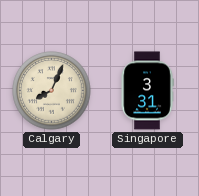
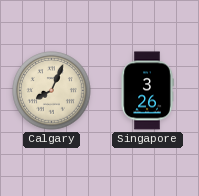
Singapore: 3:31 -> 3:26 (147, 91)
